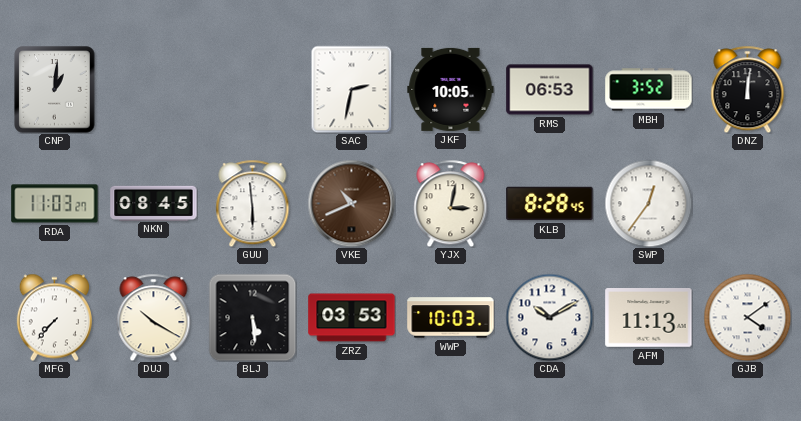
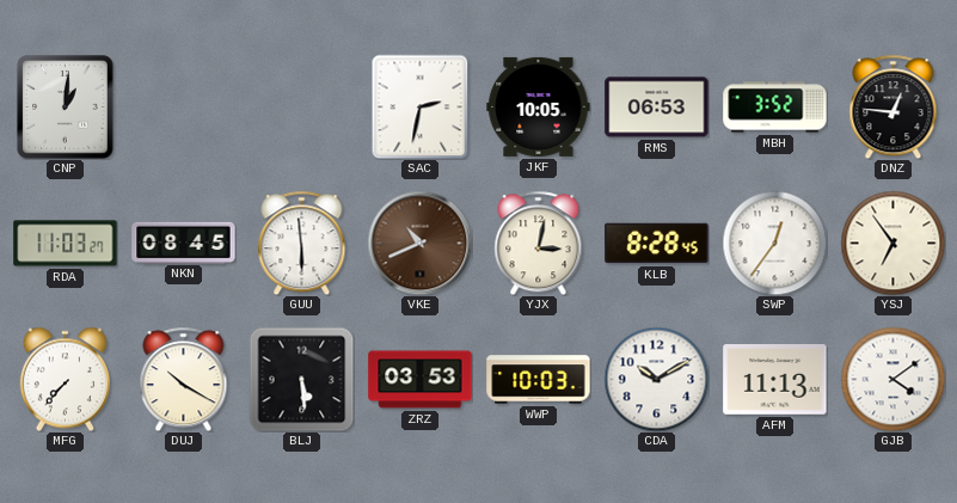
DNZ: 12:01 -> 12:46 (894, 106)
YSJ: none -> 6:54 (892, 243)
